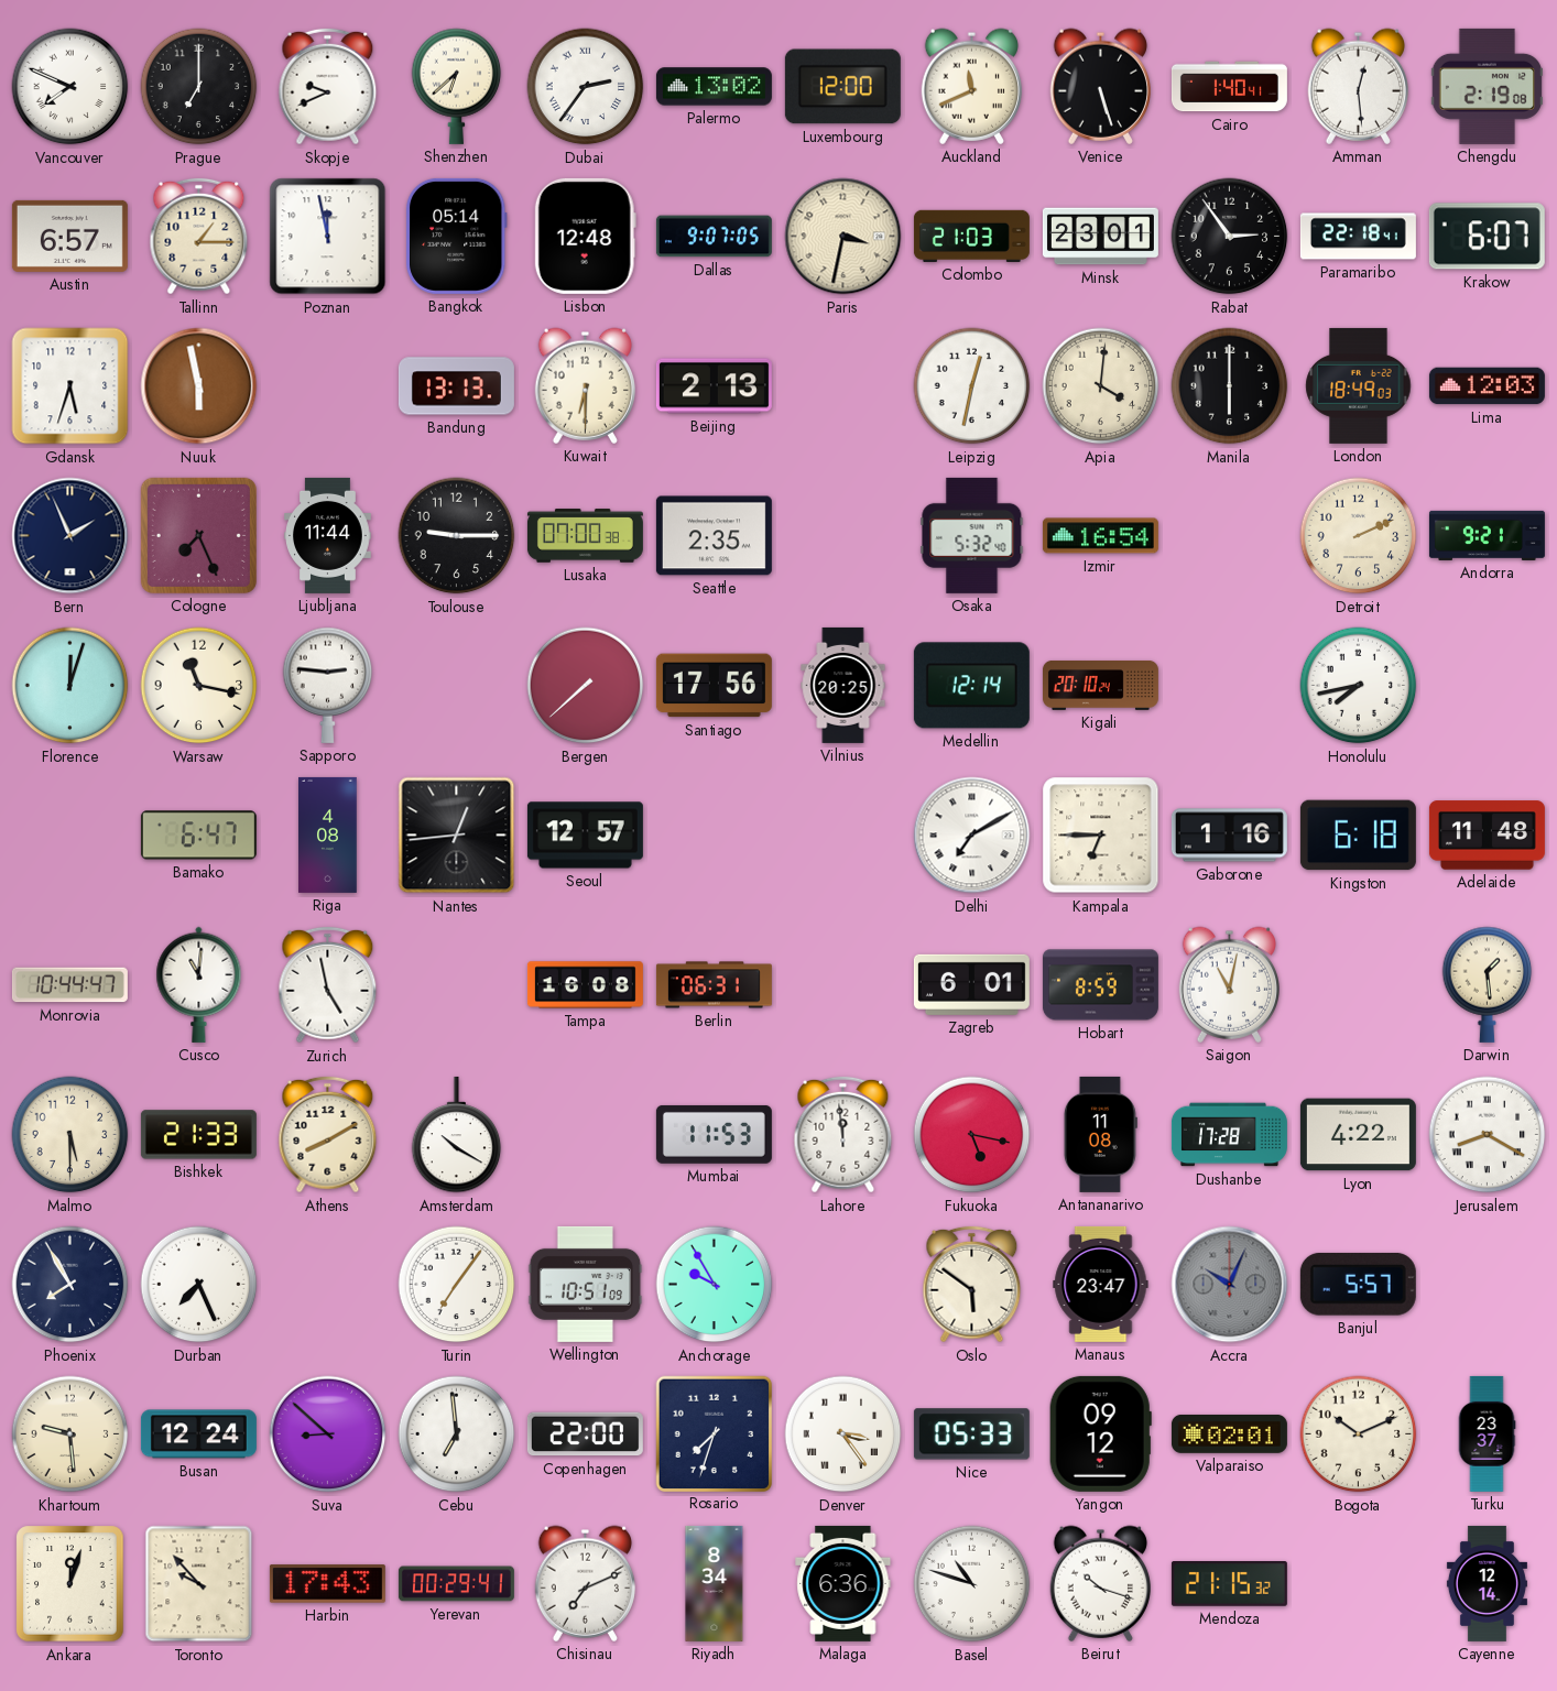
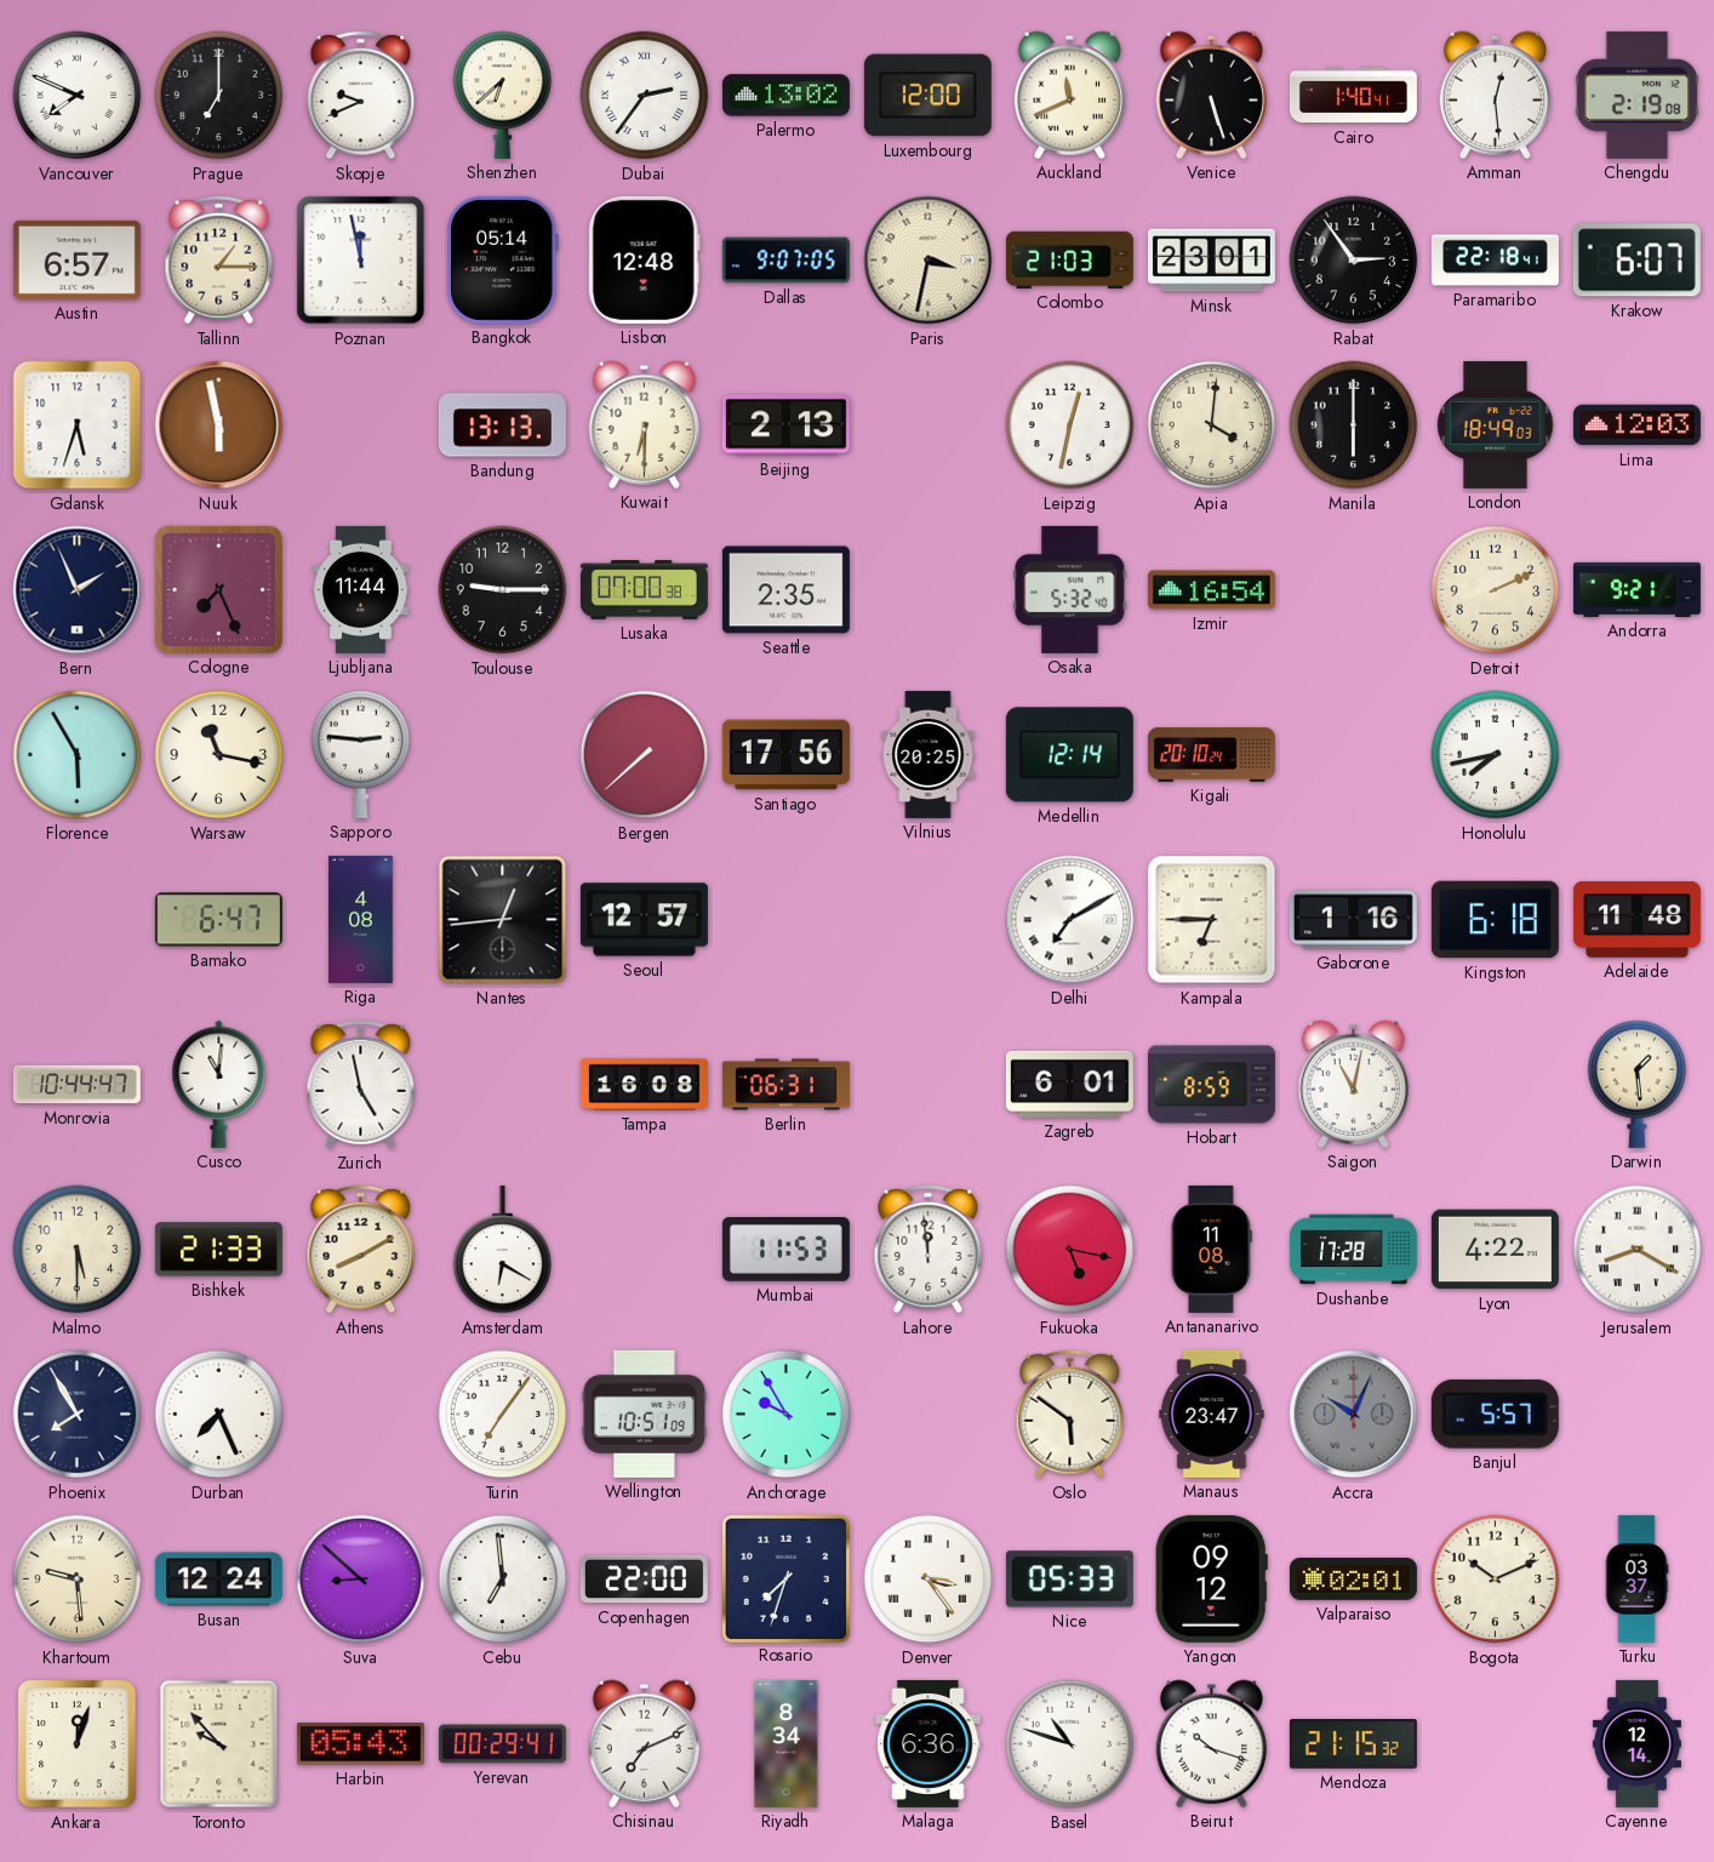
Florence: 12:03 -> 5:55 (78, 755)
Amsterdam: 10:20 -> 6:20 (503, 1250)
Turku: 23:37 -> 03:37 (1636, 1578)
Harbin: 17:43 -> 05:43 (360, 1744)
